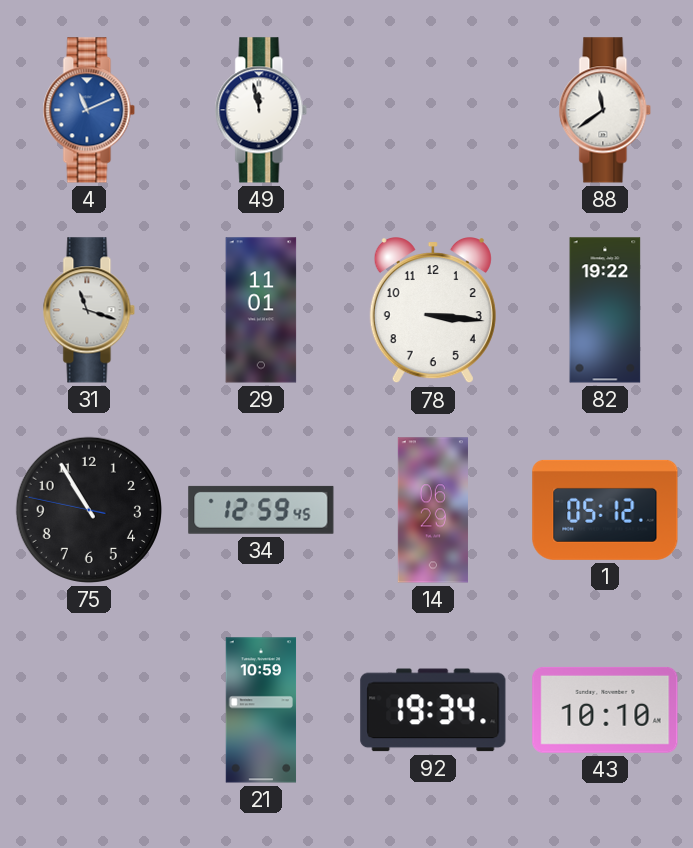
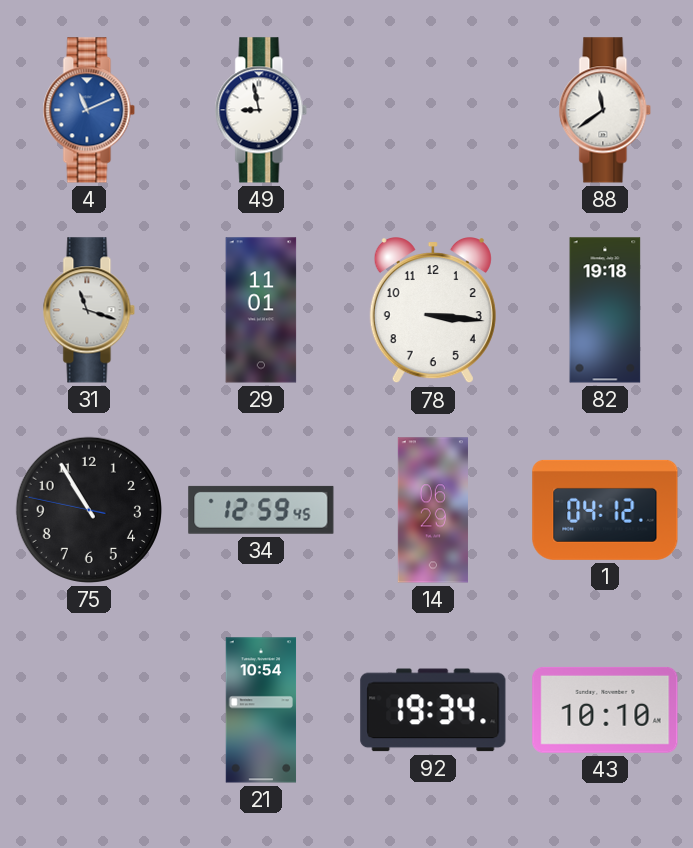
49: 11:58 -> 8:58 (261, 110)
82: 19:22 -> 19:18 (605, 310)
1: 05:12 -> 04:12 (605, 510)
21: 10:59 -> 10:54 (261, 710)
